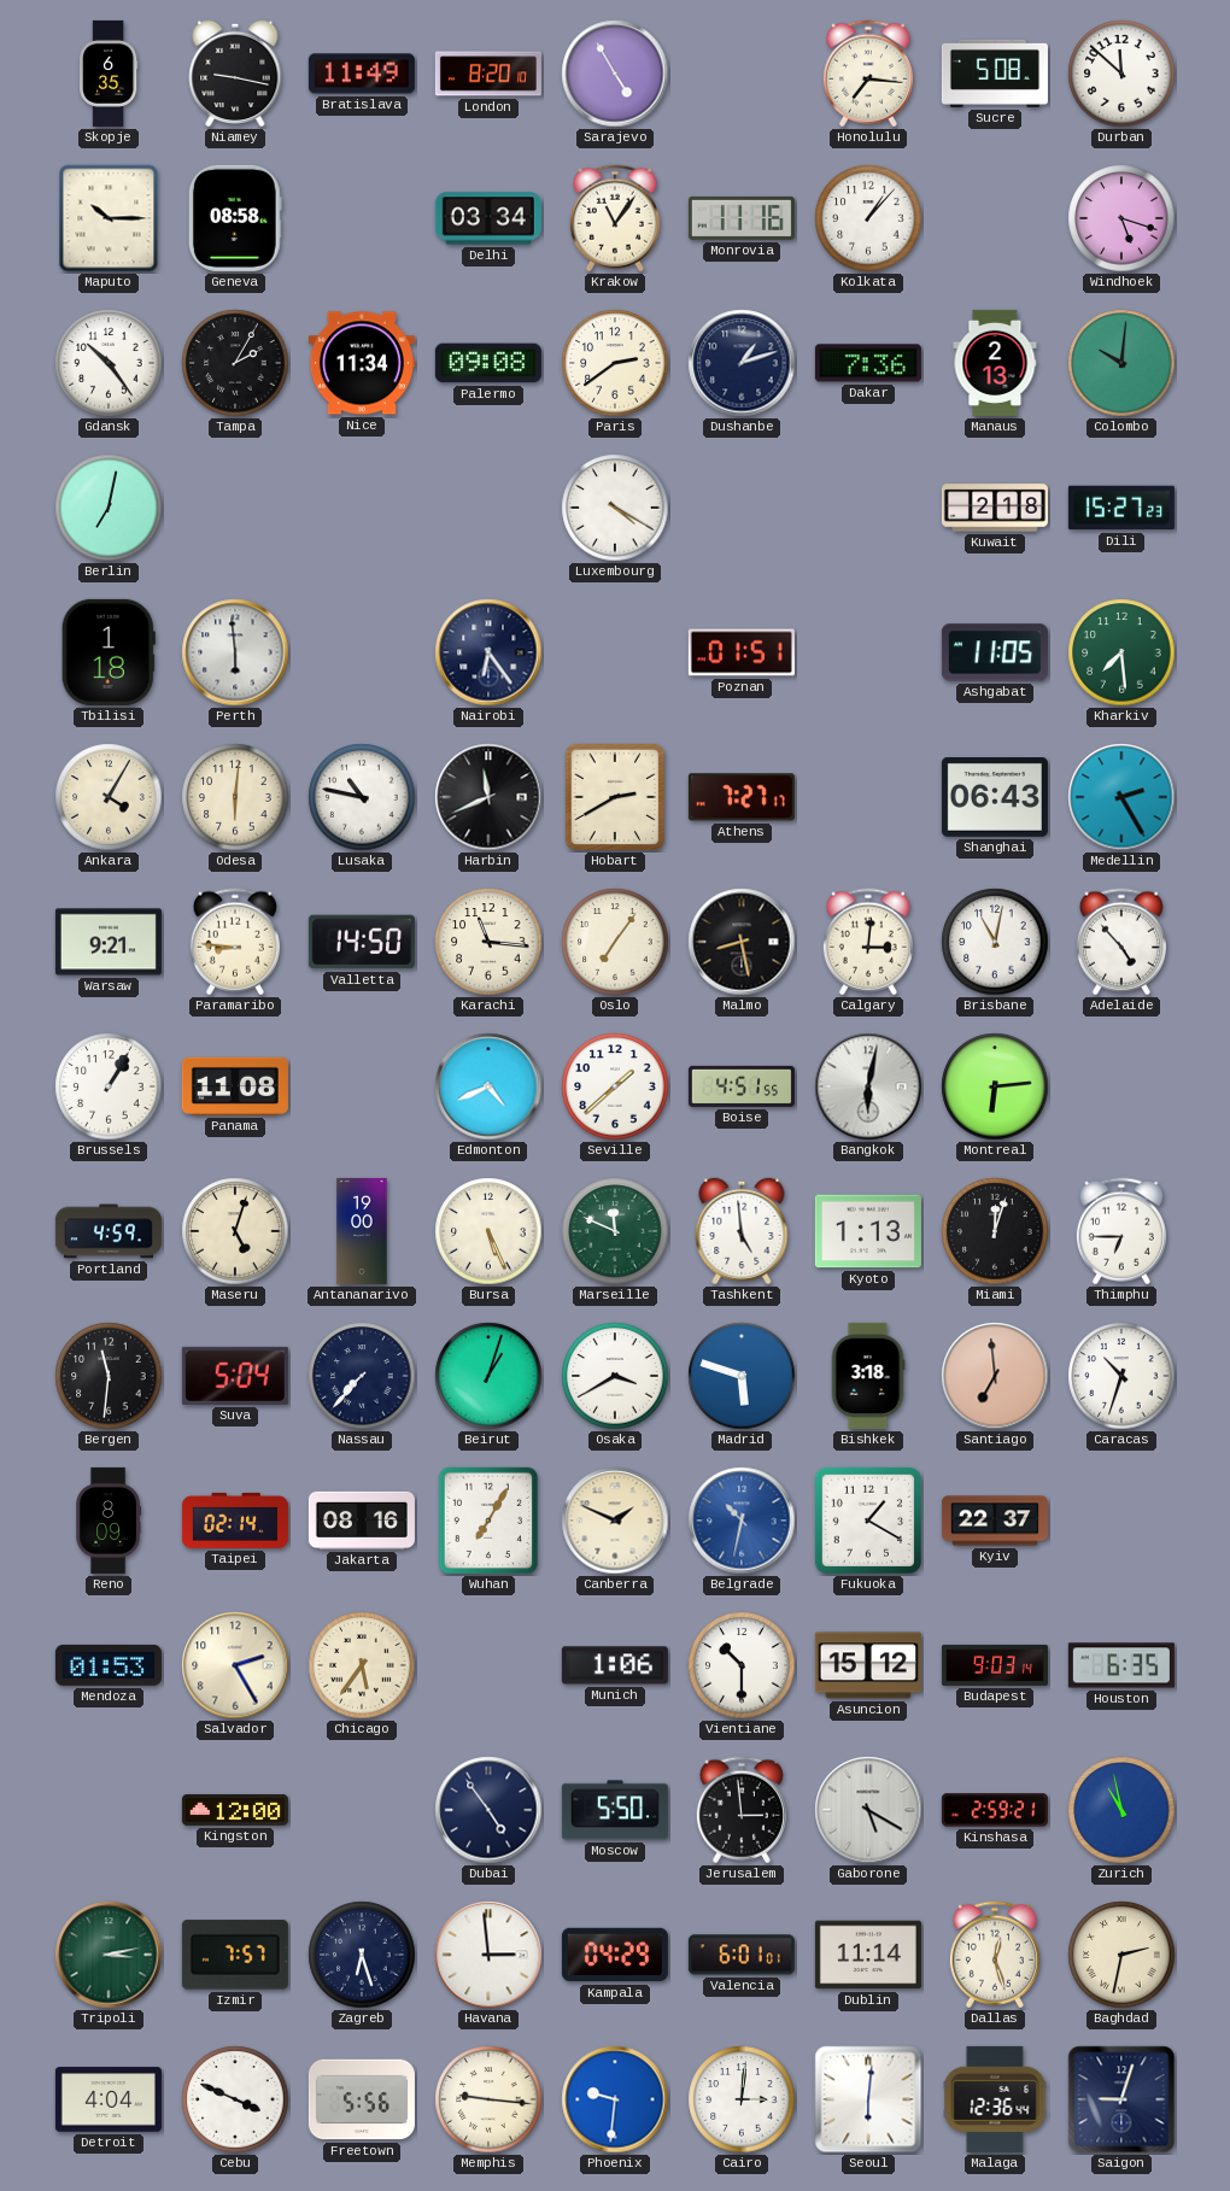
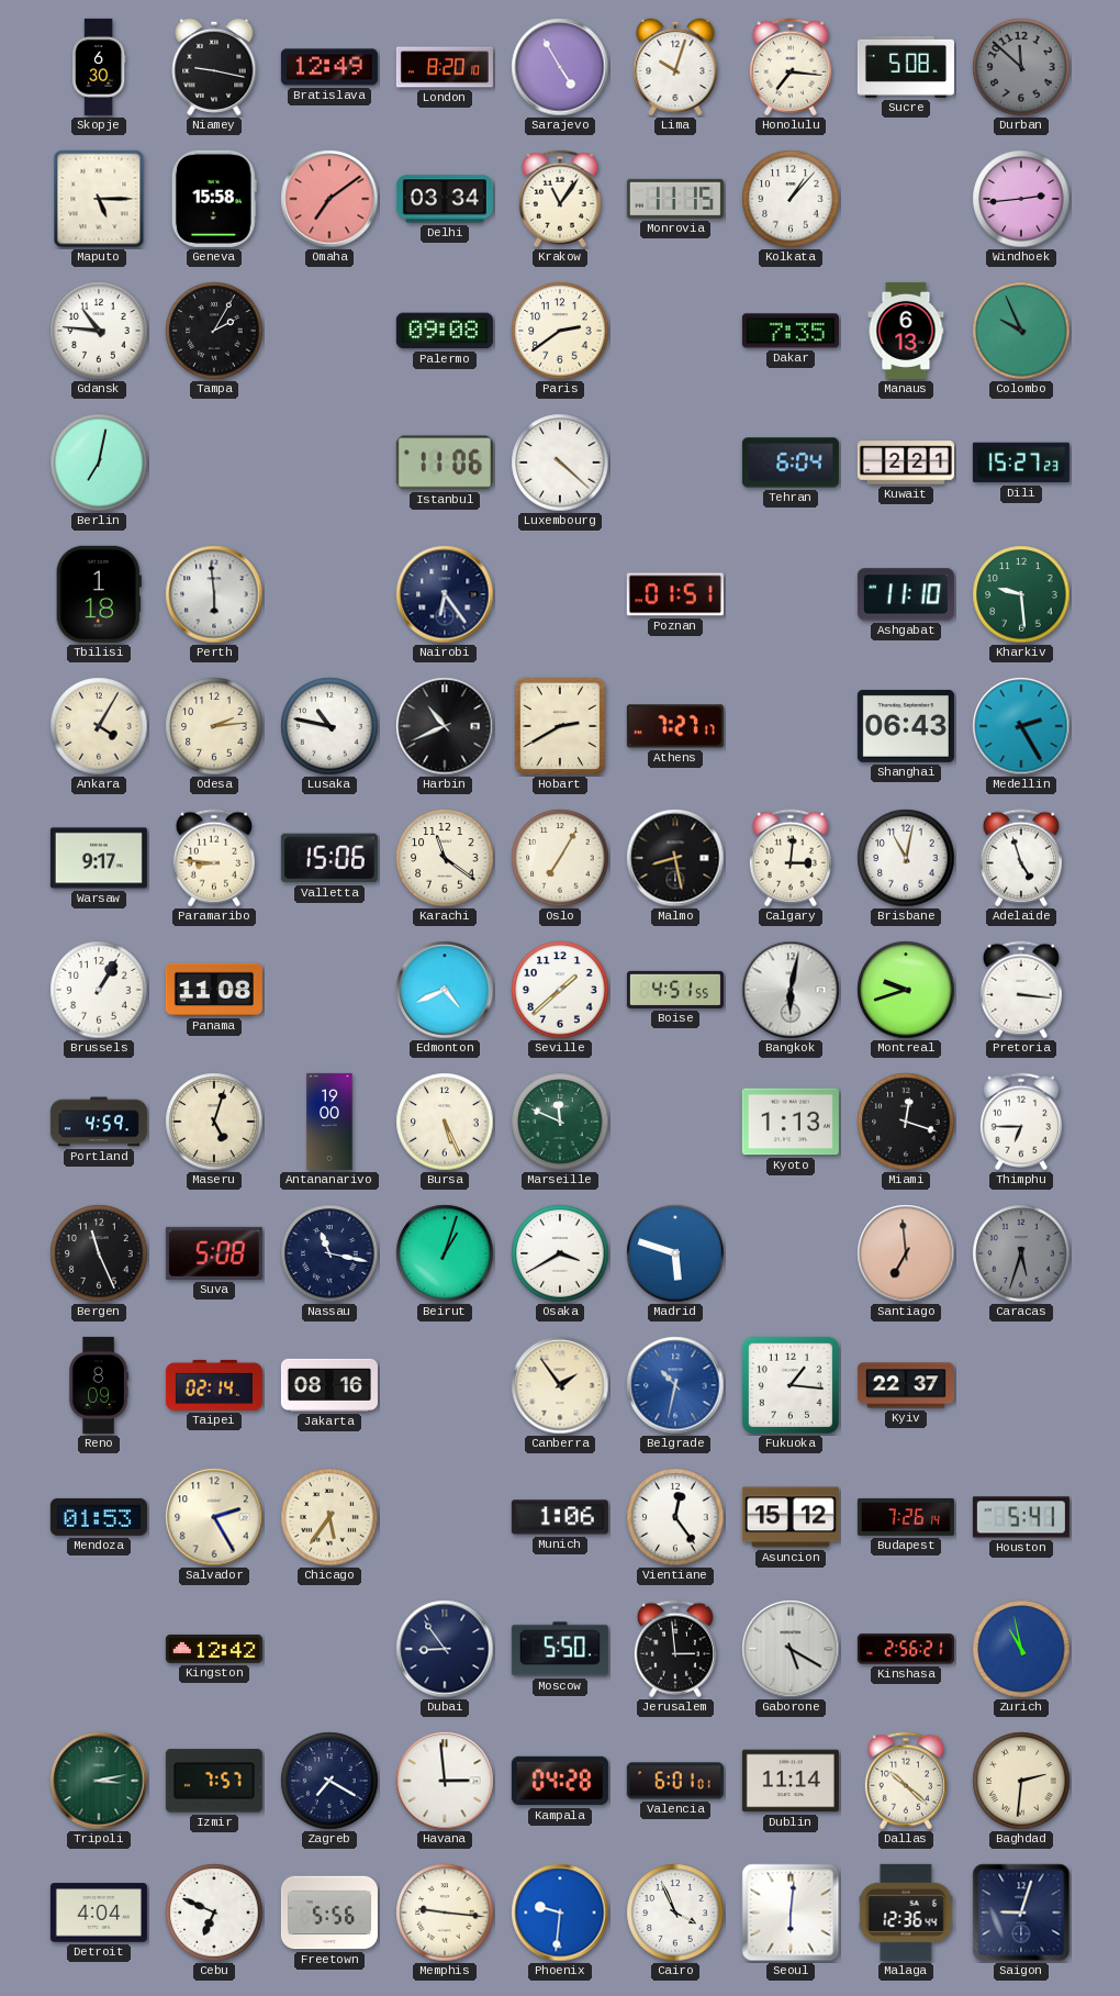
Skopje: 6:35 -> 6:30 (100, 67)
Bratislava: 11:49 -> 12:49 (329, 67)
Lima: none -> 10:03 (675, 67)
Durban dial: white -> grey (1021, 67)
Maputo: 10:15 -> 5:15 (99, 199)
Geneva: 08:58 -> 15:58 (214, 199)
Omaha: none -> 7:09 (329, 199)
Monrovia: 11:16 -> 11:15 (675, 199)
Windhoek: 5:18 -> 2:44 (1021, 199)
Gdansk: 10:24 -> 10:46 (99, 331)
Nice: 11:34 -> none (362, 363)
Dushanbe: 1:12 -> none (742, 363)
Dakar: 7:36 -> 7:35 (791, 331)
Manaus: 2:13 -> 6:13 (906, 331)
Colombo: 10:01 -> 9:56 (1021, 331)
Istanbul: none -> 11:06 (445, 462)
Luxembourg: 4:20 -> 4:22 (560, 462)
Tehran: none -> 6:04 (791, 462)
Kuwait: 2:18 -> 2:21 (906, 462)
Ashgabat: 11:05 -> 11:10 (906, 594)
Kharkiv: 7:29 -> 9:29 (1021, 594)
Odesa: 6:01 -> 2:14 (214, 726)
Harbin: 11:41 -> 10:41 (445, 726)
Warsaw: 9:21 -> 9:17 (99, 858)
Valletta: 14:50 -> 15:06 (329, 858)
Karachi: 11:16 -> 11:21 (445, 858)
Oslo: 7:06 -> 7:05 (560, 858)
Adelaide: 4:53 -> 4:57 (1021, 858)
Montreal: 6:14 -> 9:42 (906, 990)
Pretoria: none -> 3:16 (1021, 990)
Tashkent: 4:59 -> none (742, 1231)
Miami: 12:03 -> 12:18 (906, 1122)
Bergen: 11:31 -> 11:26 (99, 1253)
Suva: 5:04 -> 5:08 (214, 1253)
Nassau: 7:37 -> 11:17 (329, 1253)
Bishkek: 3:18 -> none (868, 1376)
Caracas: 10:33 -> 5:33 (1021, 1253)
Caracas dial: white -> grey (1021, 1253)
Wuhan: 7:05 -> none (488, 1521)
Canberra: 1:49 -> 1:54 (560, 1385)
Fukuoka: 1:20 -> 1:16 (791, 1385)
Vientiane: 10:30 -> 12:24 (675, 1517)
Budapest: 9:03 -> 7:26 (906, 1517)
Houston: 6:35 -> 5:41 (1021, 1517)
Kingston: 12:00 -> 12:42 (214, 1649)
Dubai: 4:54 -> 8:54 (445, 1649)
Kinshasa: 2:59 -> 2:56 (906, 1649)
Zagreb: 6:27 -> 7:20 (329, 1781)
Kampala: 04:29 -> 04:28 (560, 1781)
Dallas: 12:27 -> 10:22 (906, 1781)
Baghdad: 2:32 -> 2:31 (1021, 1781)
Cebu: 3:49 -> 6:49 (214, 1913)
Cairo: 3:01 -> 3:56 (675, 1913)
